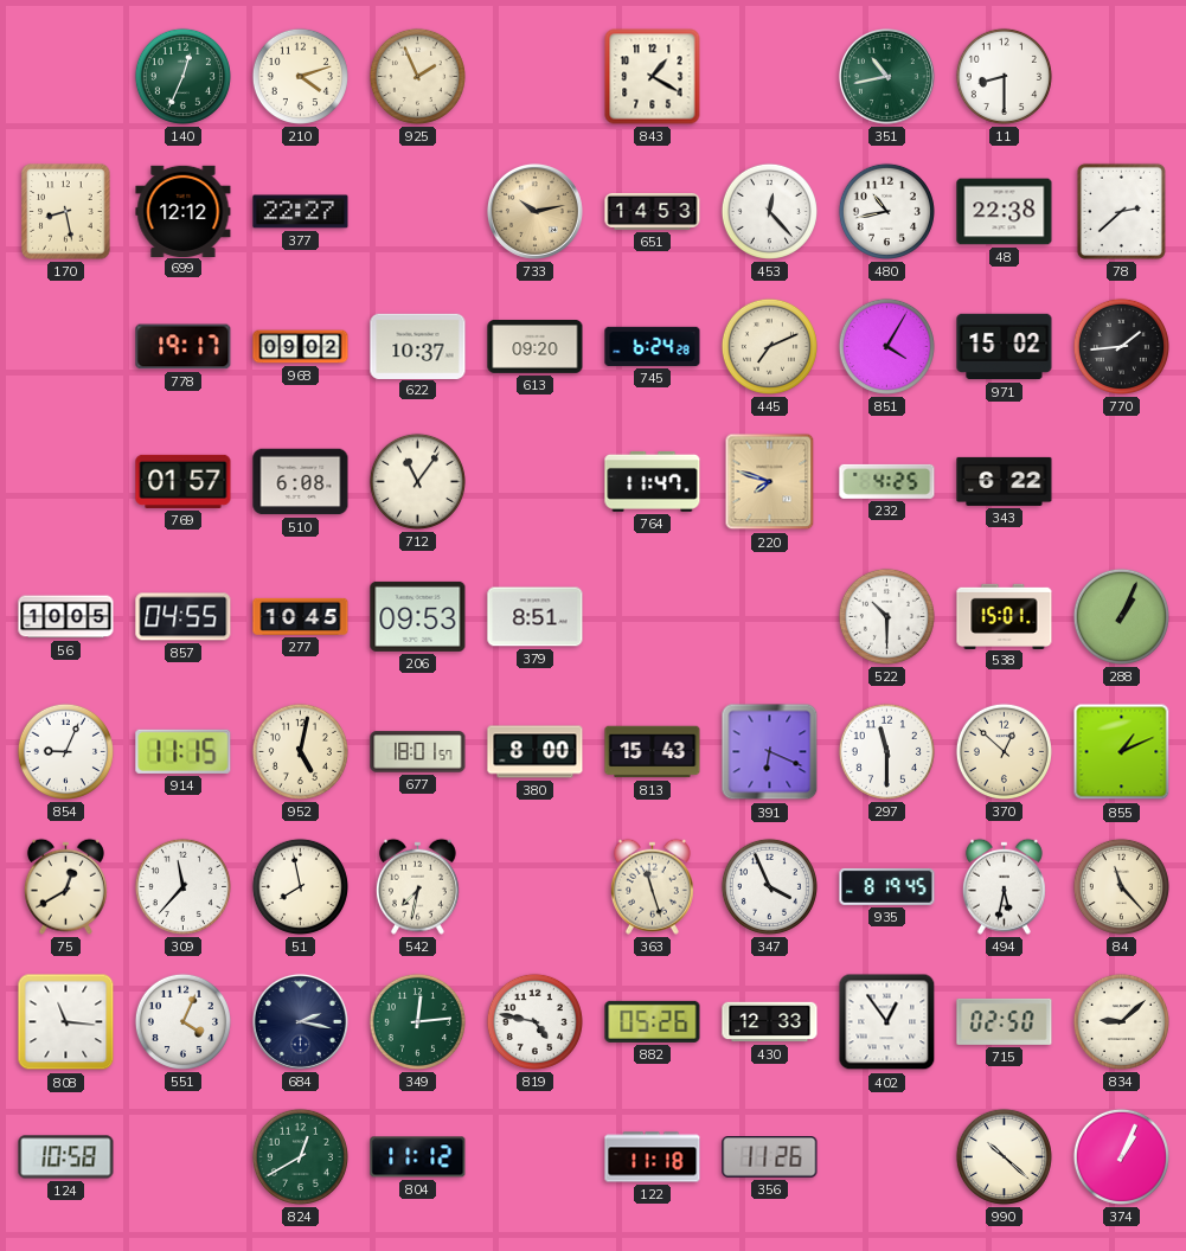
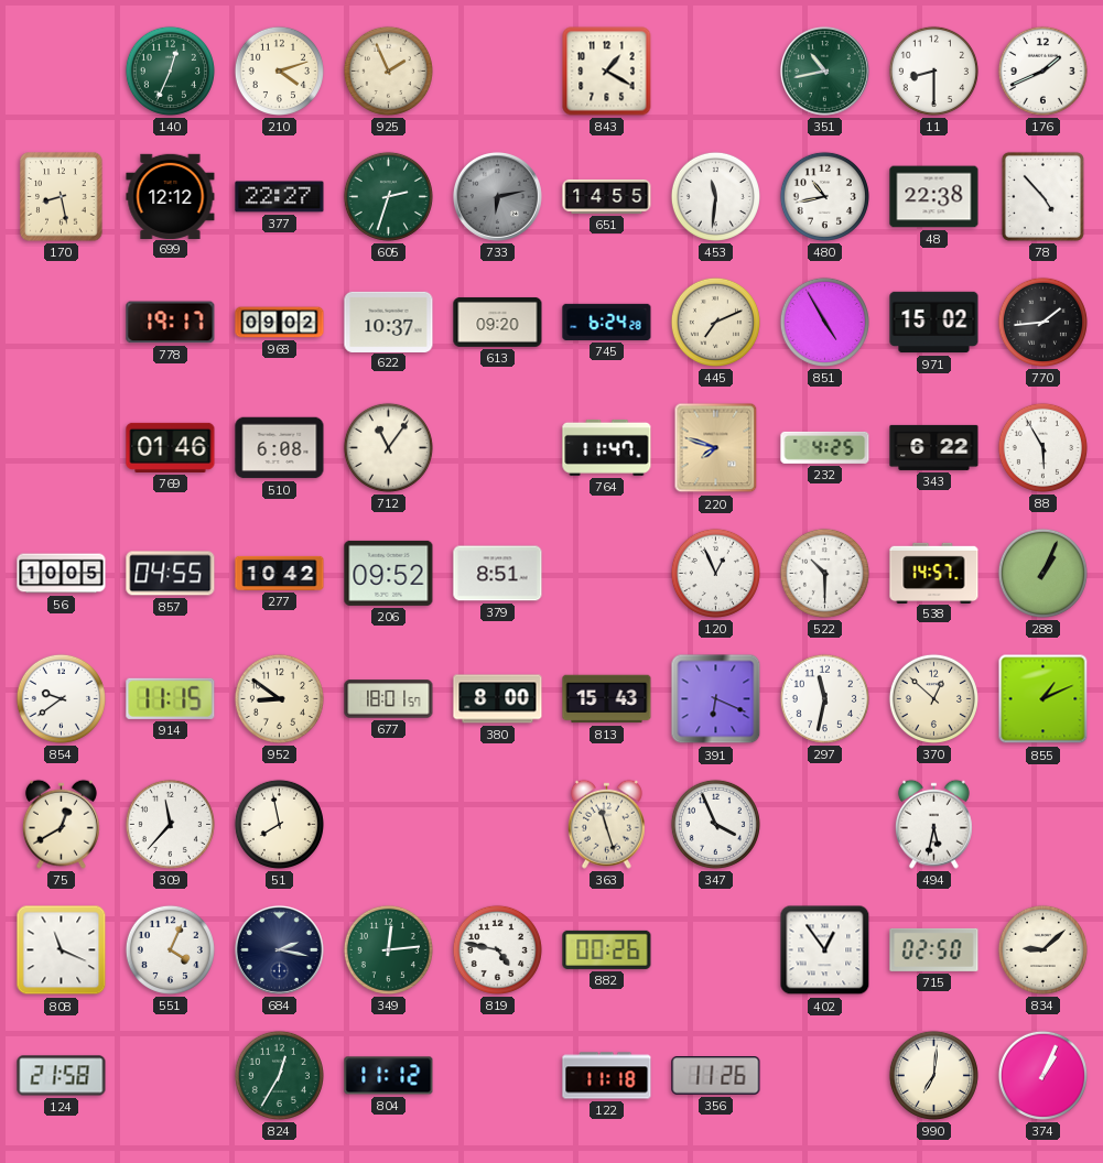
176: none -> 1:41 (1042, 70)
605: none -> 2:33 (388, 196)
733: 10:13 -> 6:13 (497, 196)
733 dial: champagne -> grey (497, 196)
651: 14:53 -> 14:55 (607, 196)
453: 12:23 -> 11:31 (715, 196)
78: 2:38 -> 4:53 (1042, 196)
851: 4:05 -> 4:55 (824, 322)
769: 01:57 -> 01:46 (171, 447)
88: none -> 5:55 (1042, 447)
277: 10:45 -> 10:42 (280, 573)
206: 09:53 -> 09:52 (389, 573)
120: none -> 12:56 (715, 573)
538: 15:01 -> 14:57 (934, 573)
854: 9:04 -> 9:39 (61, 698)
952: 5:02 -> 8:51 (279, 698)
297: 11:30 -> 11:32 (824, 698)
542: 7:32 -> none (417, 886)
935: 8:19 -> none (887, 886)
84: 11:23 -> none (1121, 886)
808: 11:16 -> 11:19 (62, 950)
882: 05:26 -> 00:26 (607, 949)
430: 12:33 -> none (770, 1022)
124: 10:58 -> 21:58 (62, 1076)
824: 12:40 -> 12:35 (279, 1075)
990: 10:22 -> 7:01 (933, 1075)
